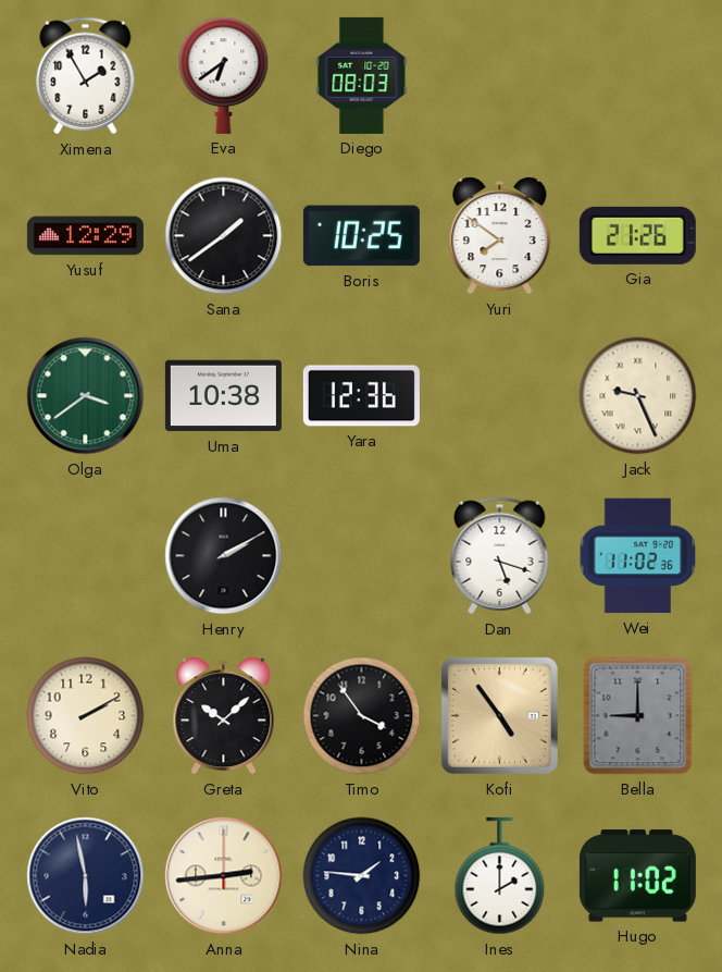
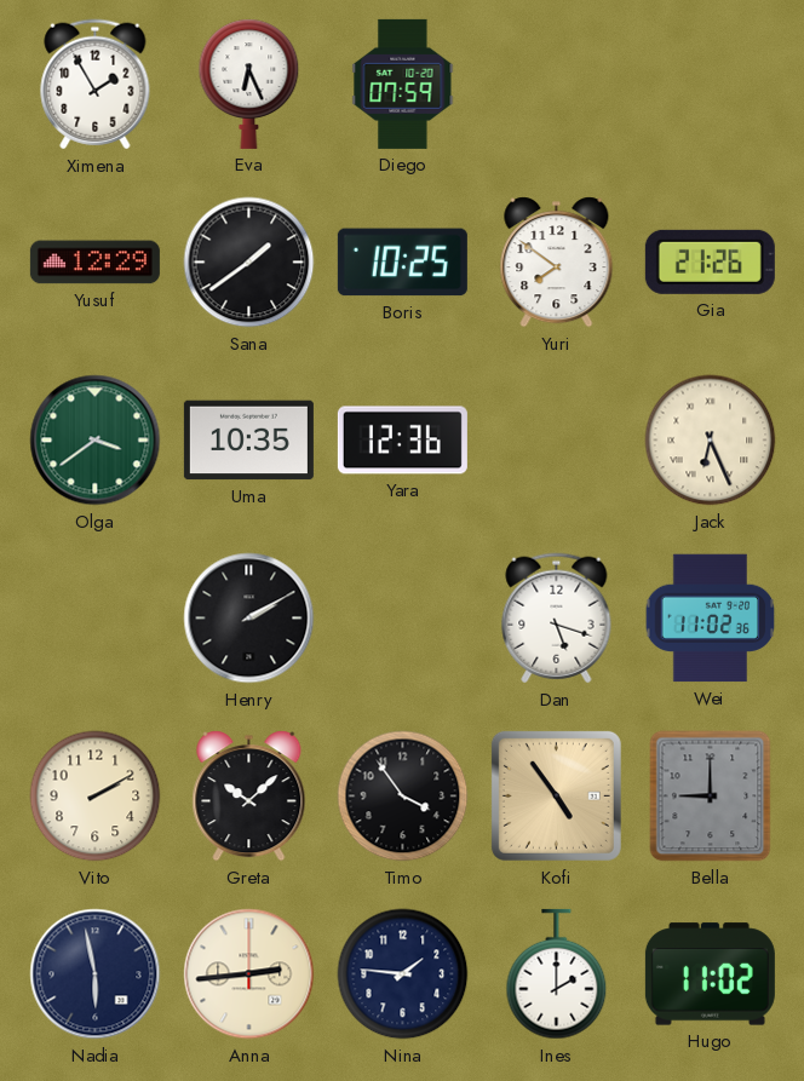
Eva: 6:39 -> 6:26 (249, 84)
Diego: 08:03 -> 07:59 (403, 84)
Uma: 10:38 -> 10:35 (248, 441)
Jack: 9:26 -> 6:26 (711, 441)
